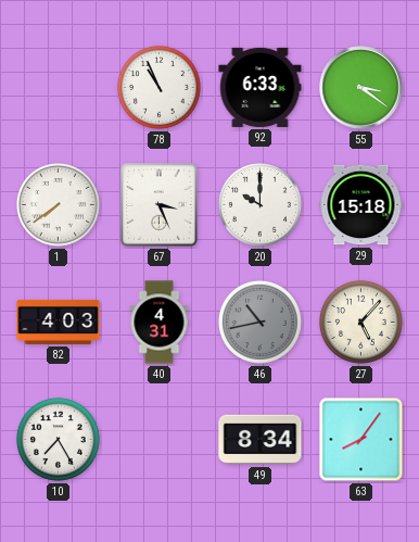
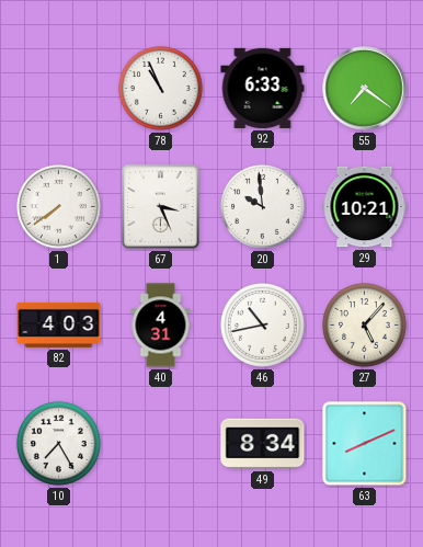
55: 3:21 -> 7:21 (365, 89)
20: 10:00 -> 9:59 (262, 206)
29: 15:18 -> 10:21 (365, 207)
46 dial: grey -> white (262, 324)
63: 8:06 -> 8:11 (365, 444)
